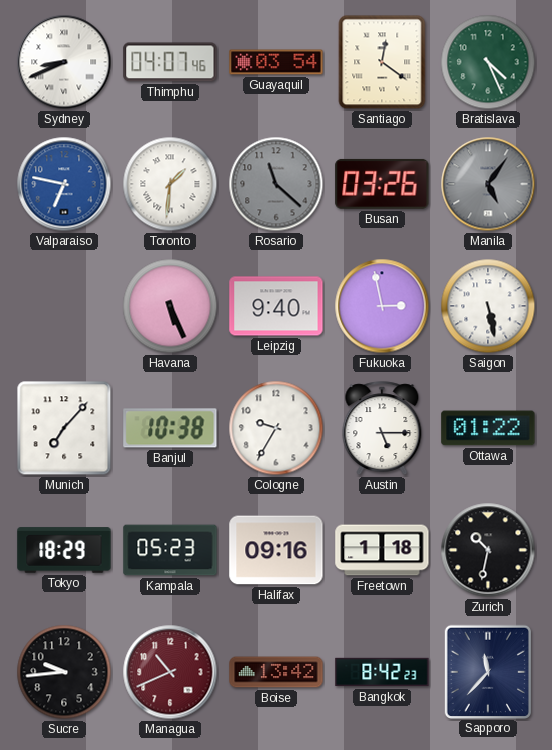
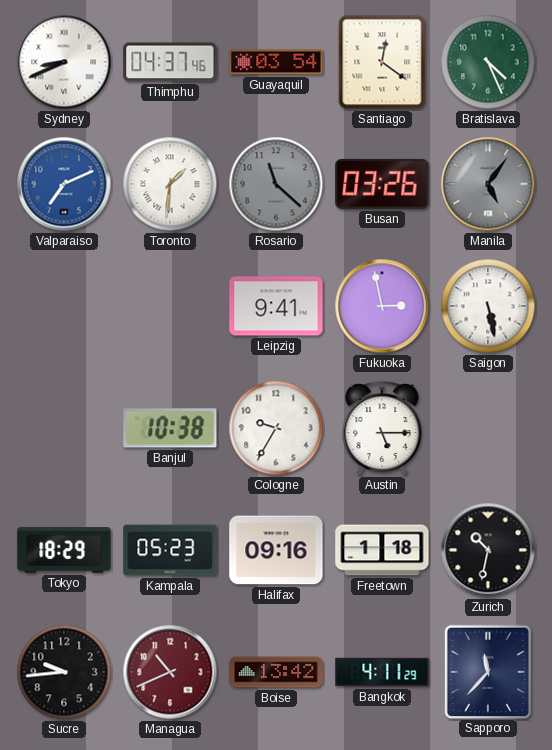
Thimphu: 04:07 -> 04:37 (170, 62)
Valparaiso: 6:47 -> 7:11 (64, 184)
Havana: 5:26 -> none (170, 306)
Leipzig: 9:40 -> 9:41 (276, 306)
Munich: 7:07 -> none (64, 428)
Ottawa: 01:22 -> none (488, 428)
Bangkok: 8:42 -> 4:11 (382, 672)
